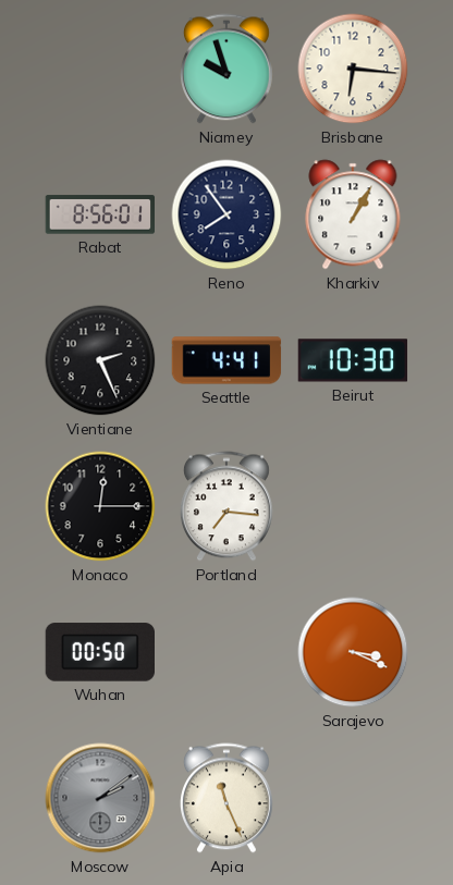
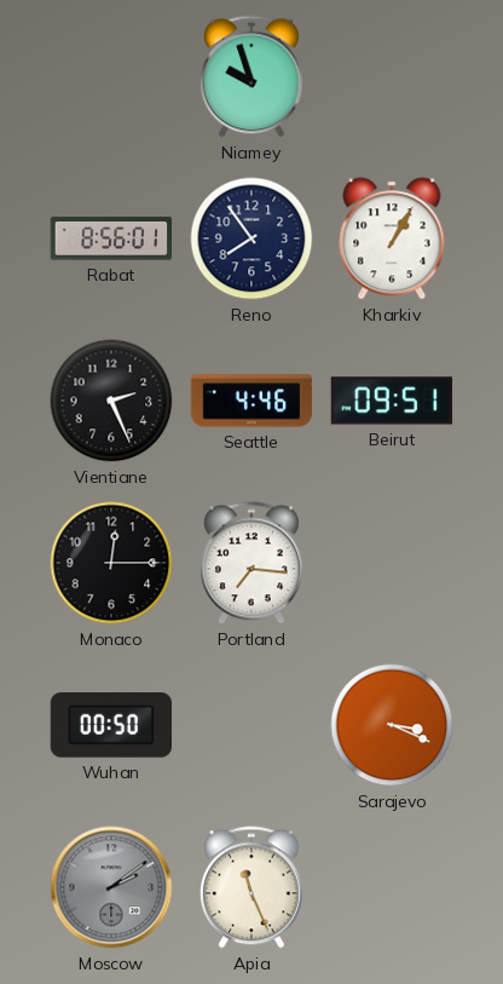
Brisbane: 6:16 -> none (353, 69)
Seattle: 4:41 -> 4:46 (251, 401)
Beirut: 10:30 -> 09:51 (392, 401)
